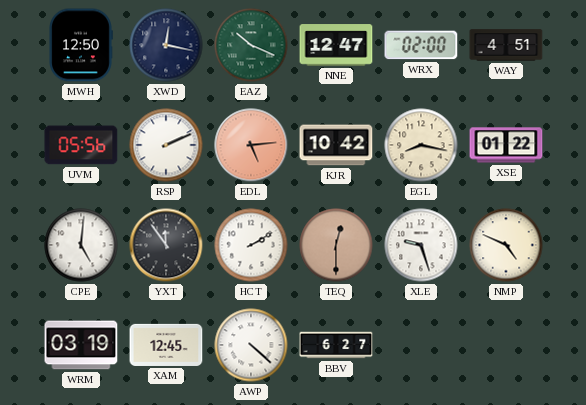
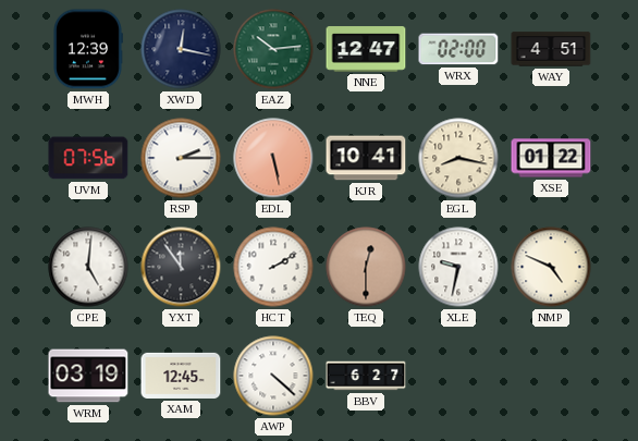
MWH: 12:50 -> 12:39 (88, 49)
EAZ: 10:19 -> 10:14 (273, 49)
UVM: 05:56 -> 07:56 (88, 158)
RSP: 2:11 -> 2:15 (181, 158)
EDL: 5:14 -> 5:28 (273, 158)
KJR: 10:42 -> 10:41 (366, 158)
XLE: 9:27 -> 9:32 (458, 267)
